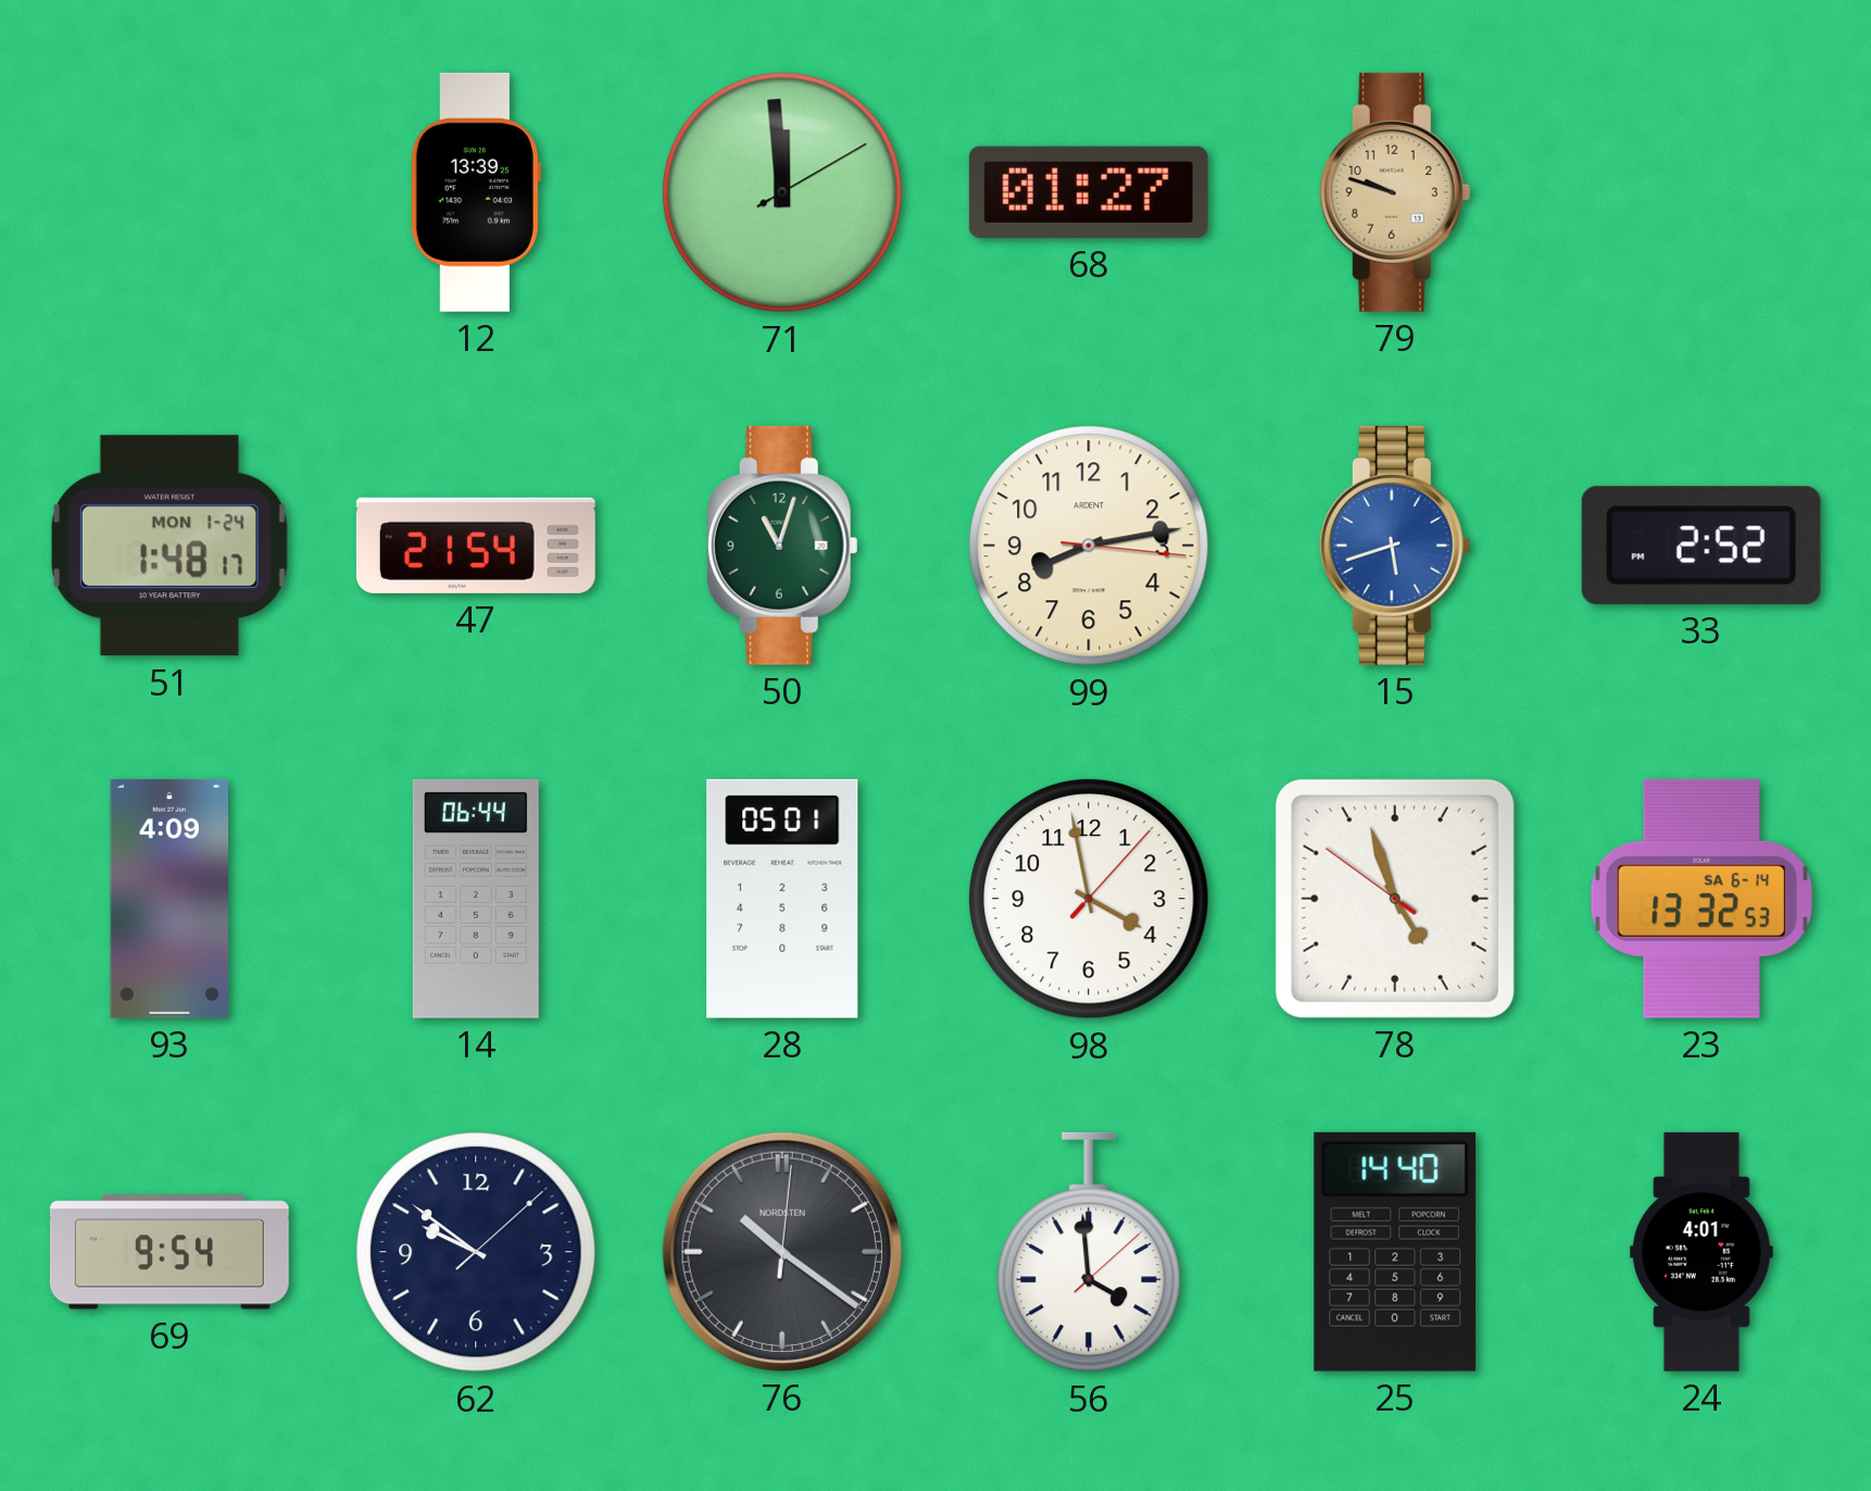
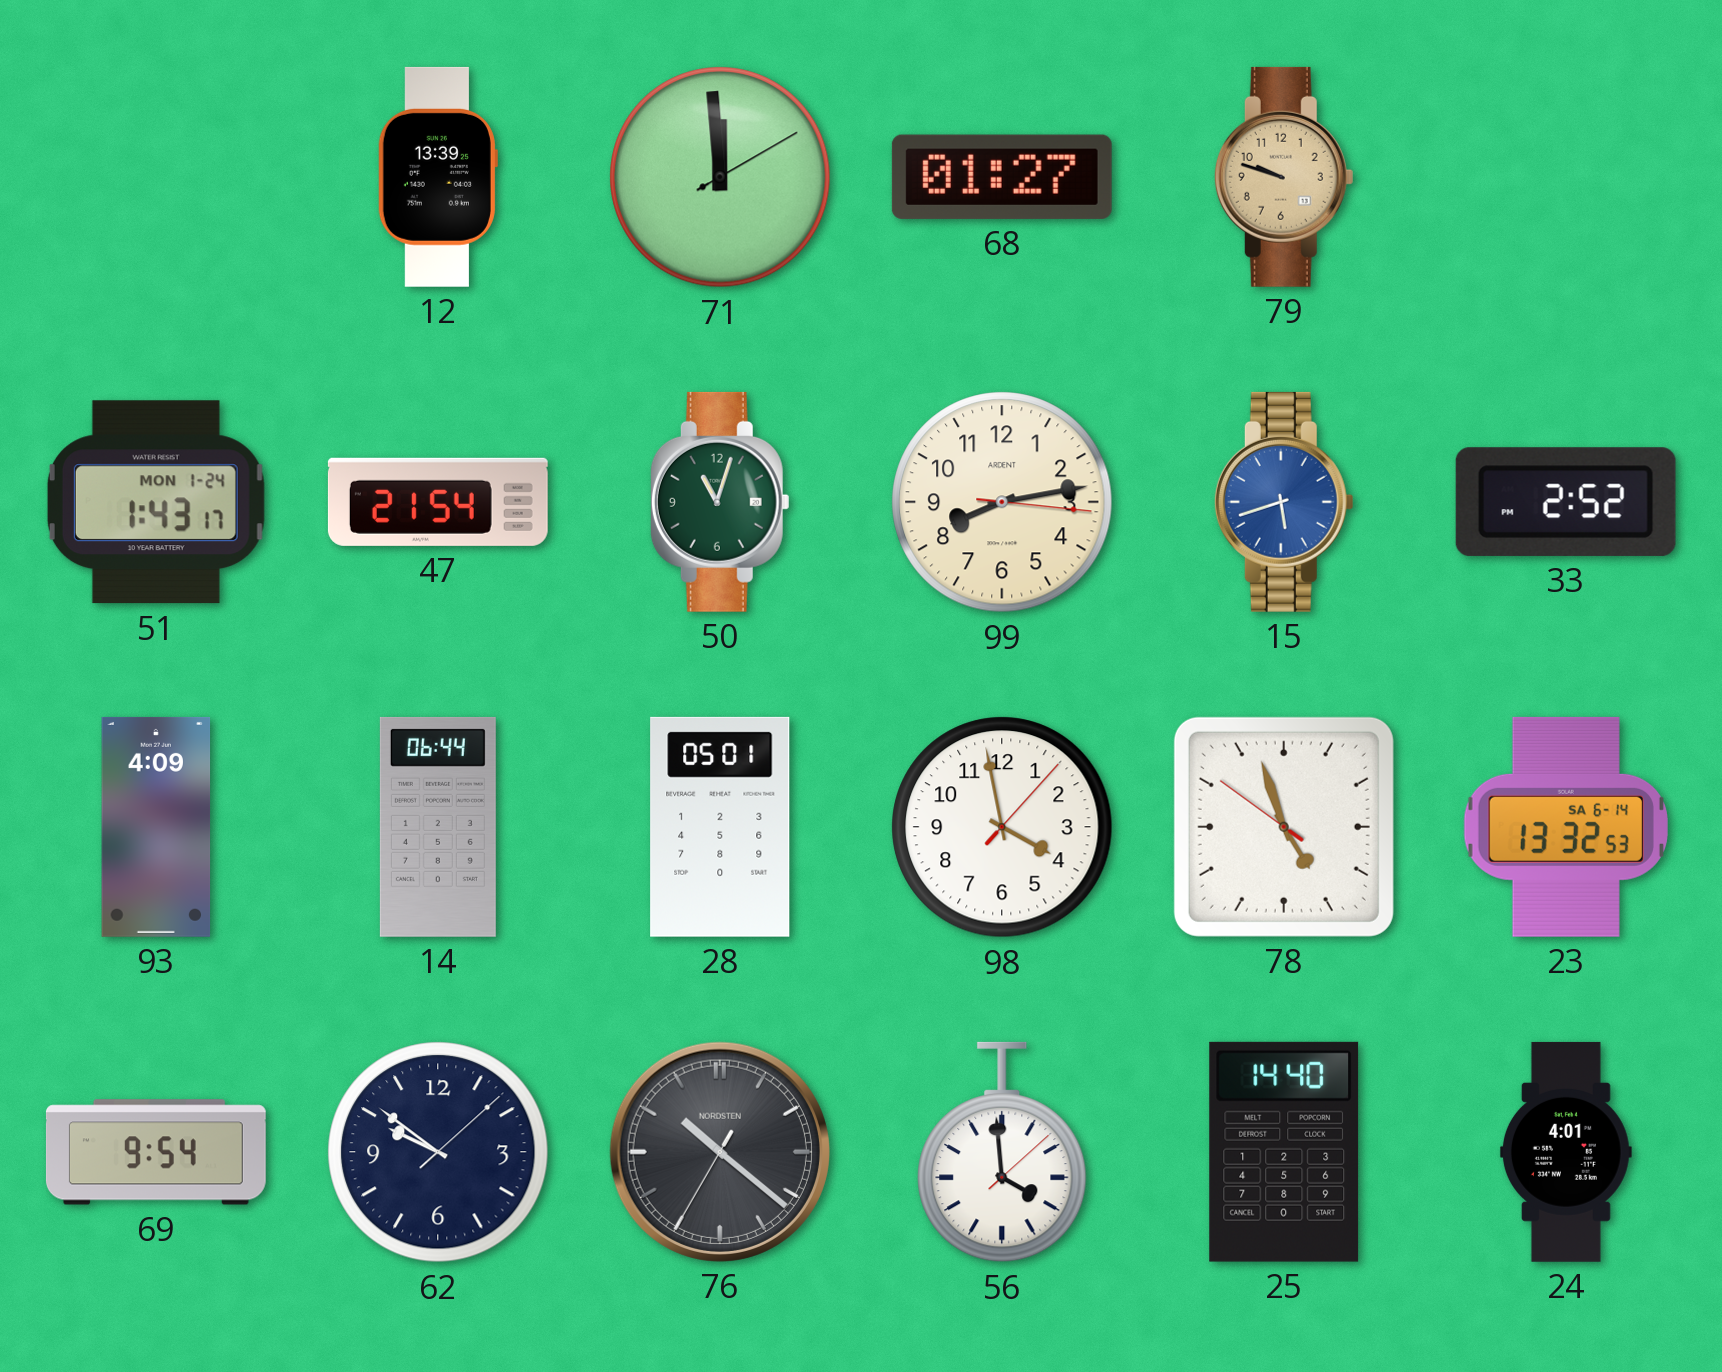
51: 1:48 -> 1:43 (156, 502)
76: 10:21:01 -> 10:21:35 (720, 1152)
